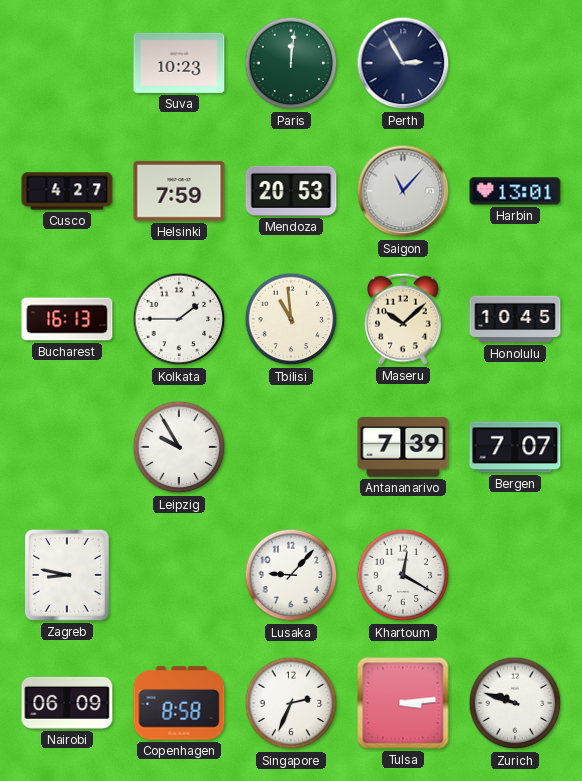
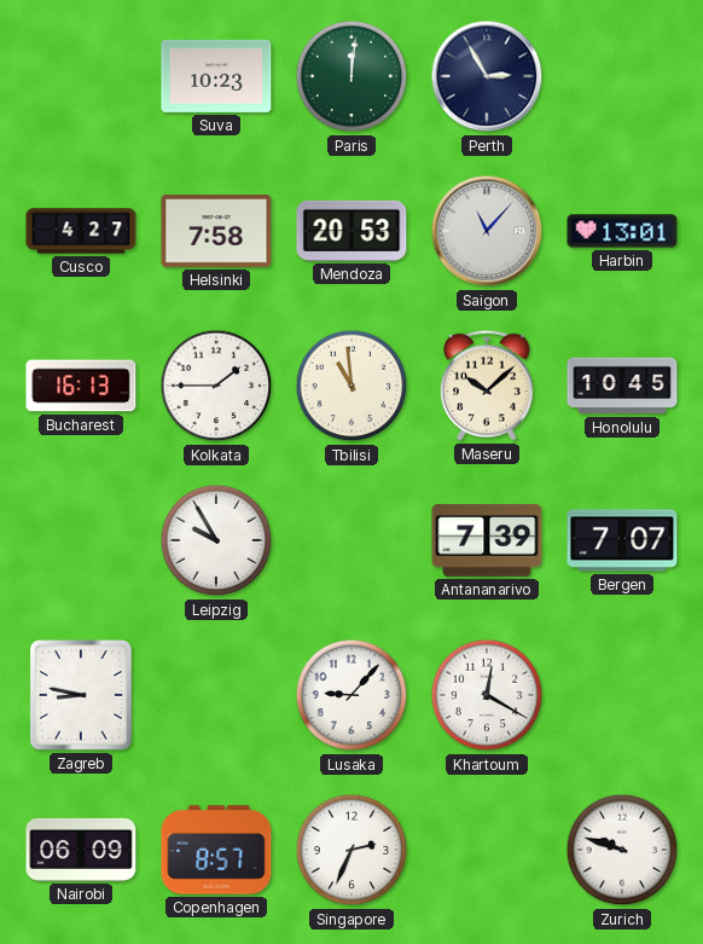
Helsinki: 7:59 -> 7:58 (216, 231)
Copenhagen: 8:58 -> 8:57 (216, 850)
Tulsa: 3:14 -> none (403, 703)
